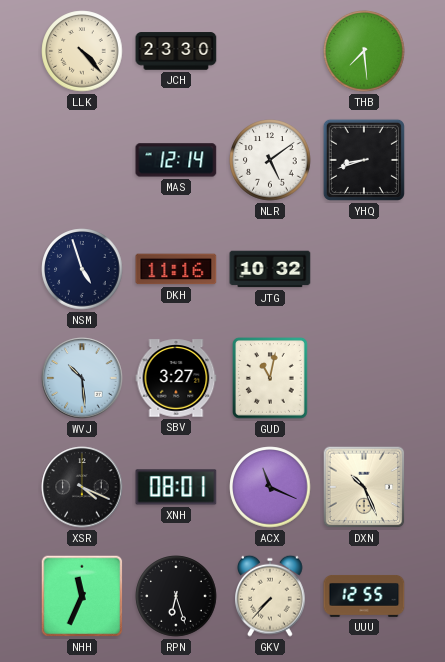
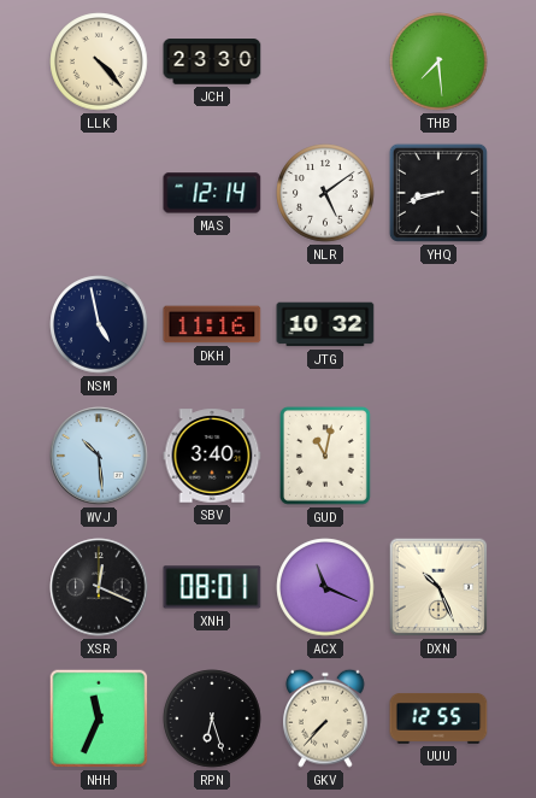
NSM: 4:57 -> 4:58 (99, 324)
SBV: 3:27 -> 3:40 (212, 456)
XSR: 4:19 -> 12:19 (99, 587)
